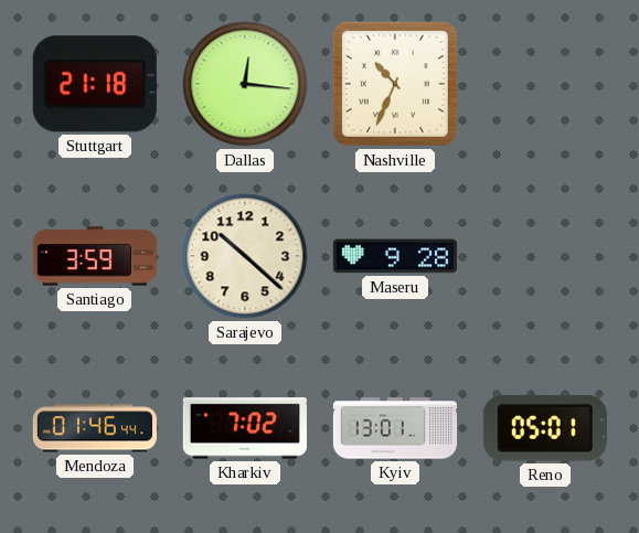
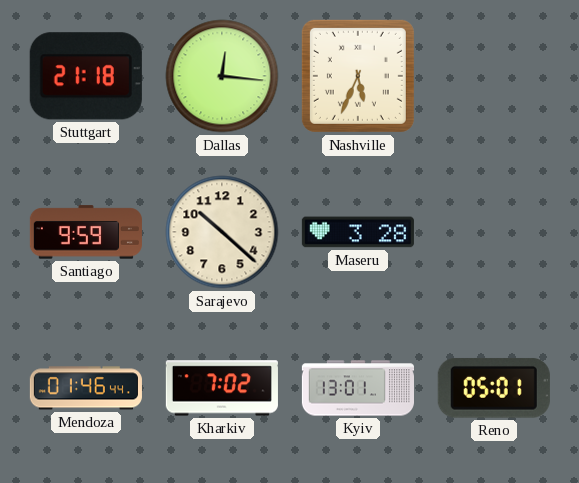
Nashville: 10:34 -> 5:34 (358, 76)
Santiago: 3:59 -> 9:59 (86, 232)
Maseru: 9:28 -> 3:28 (358, 232)
